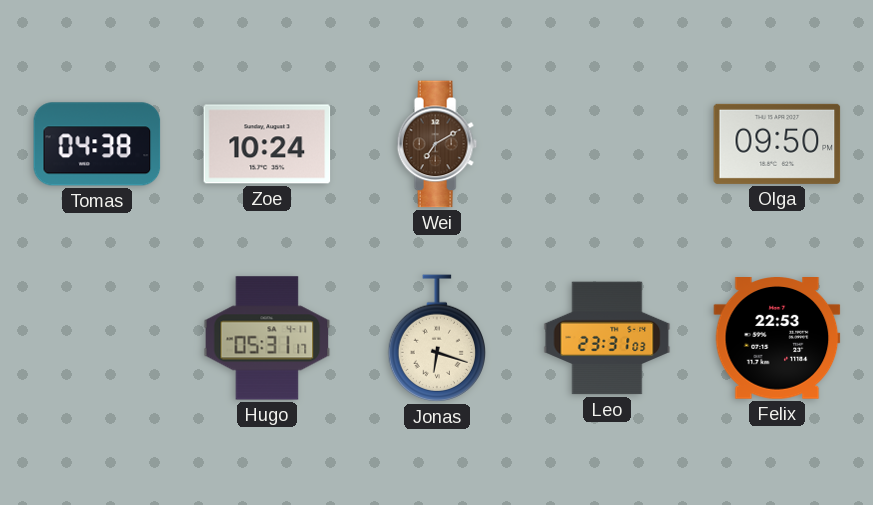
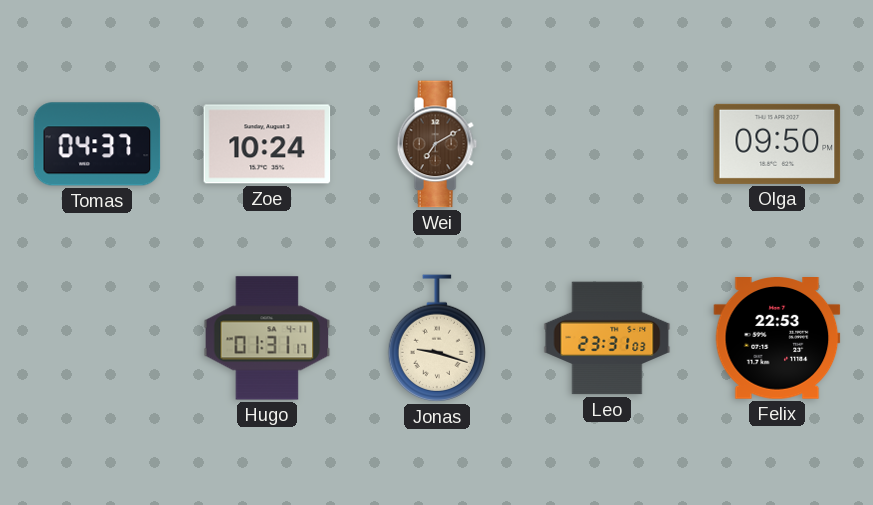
Tomas: 04:38 -> 04:37 (97, 144)
Hugo: 05:31 -> 01:31 (267, 338)
Jonas: 6:18 -> 9:18 (436, 338)
